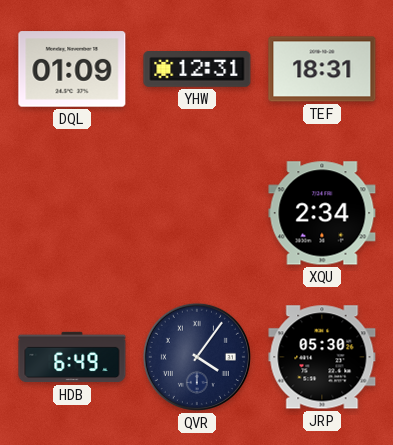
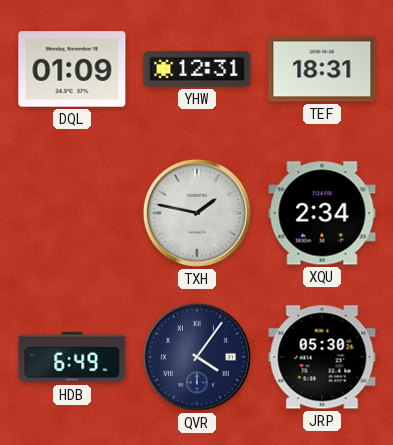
TXH: none -> 1:47 (197, 213)
